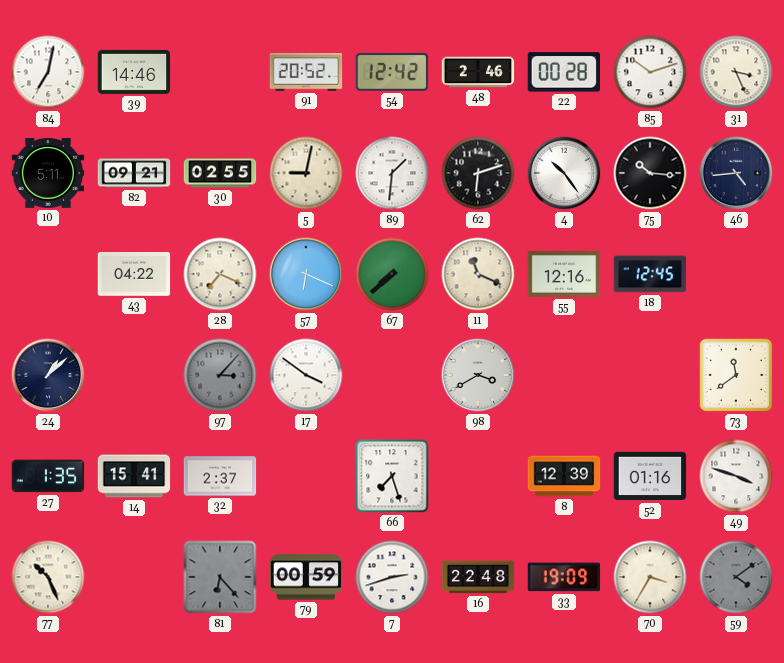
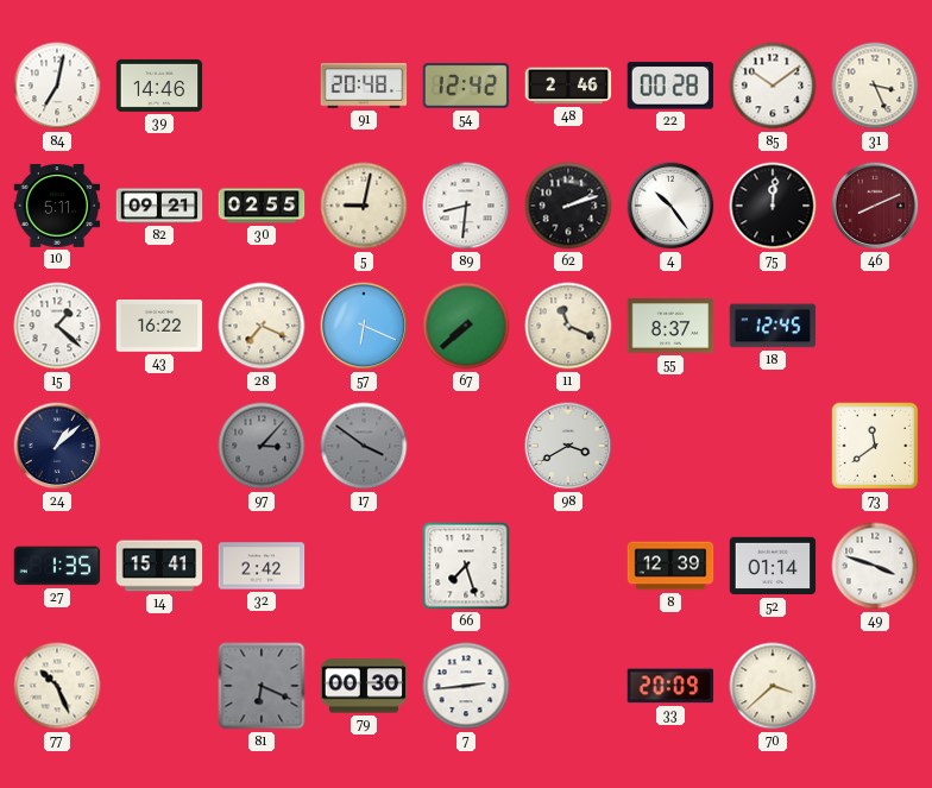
91: 20:52 -> 20:48 (364, 86)
85: 10:12 -> 10:09 (773, 86)
89: 1:31 -> 8:31 (466, 206)
62: 6:12 -> 2:12 (568, 206)
75: 10:16 -> 12:01 (773, 206)
46: 4:44 -> 8:11 (875, 206)
46 dial: navy -> burgundy (875, 206)
15: none -> 1:22 (57, 326)
43: 04:22 -> 16:22 (159, 327)
55: 12:16 -> 8:37 (670, 327)
17 dial: white -> grey (364, 446)
32: 2:37 -> 2:42 (262, 566)
52: 01:16 -> 01:14 (773, 566)
81: 6:23 -> 6:19 (262, 686)
79: 00:59 -> 00:30 (364, 686)
7: 2:42 -> 2:44 (466, 686)
16: 22:48 -> none (478, 577)
33: 19:09 -> 20:09 (670, 686)
70: 3:35 -> 3:38 (773, 686)
59: 4:09 -> none (736, 577)
